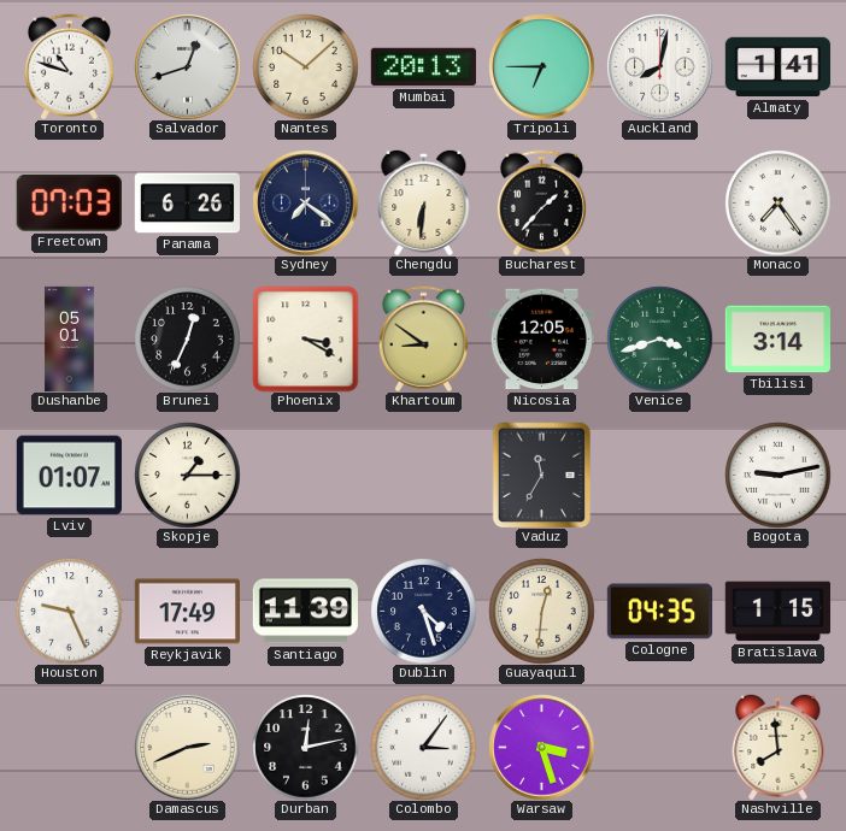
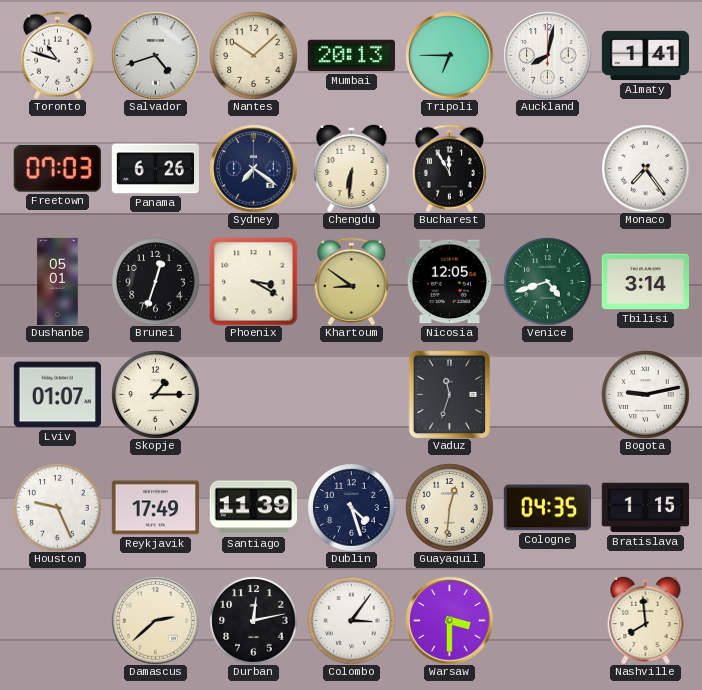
Salvador: 12:42 -> 4:42 (155, 55)
Bucharest: 1:37 -> 11:55 (449, 168)
Brunei: 12:34 -> 12:33 (155, 281)
Venice: 3:42 -> 4:42 (547, 281)
Vaduz: 11:35 -> 11:33 (450, 394)
Damascus: 2:41 -> 2:38 (155, 620)
Warsaw: 3:27 -> 3:30 (449, 620)
